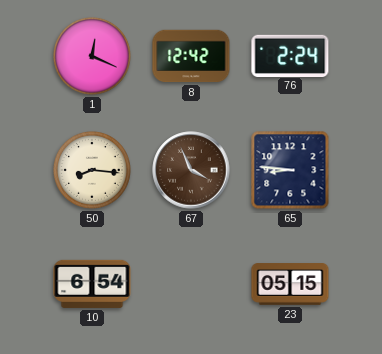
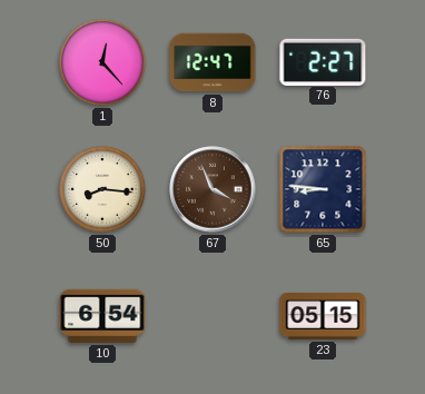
1: 12:19 -> 12:23 (102, 62)
8: 12:42 -> 12:47 (212, 62)
76: 2:24 -> 2:27 (323, 61)
